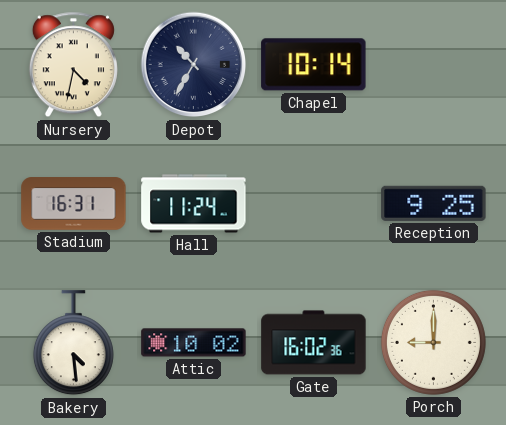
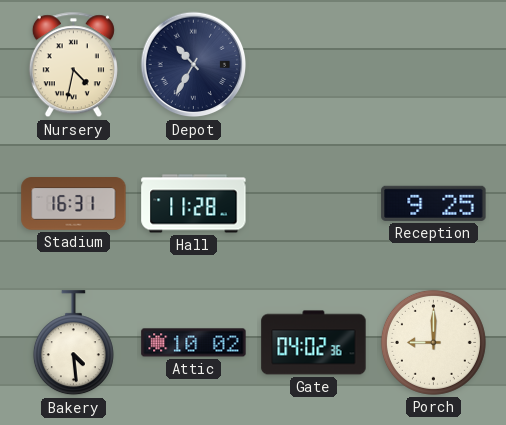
Chapel: 10:14 -> none (314, 65)
Hall: 11:24 -> 11:28 (194, 204)
Gate: 16:02 -> 04:02 (314, 343)
